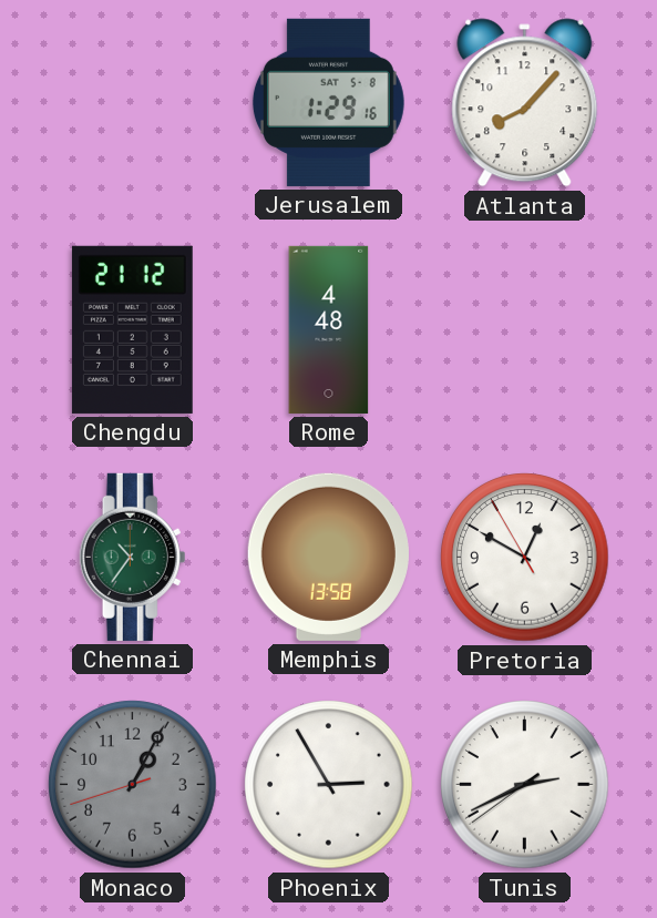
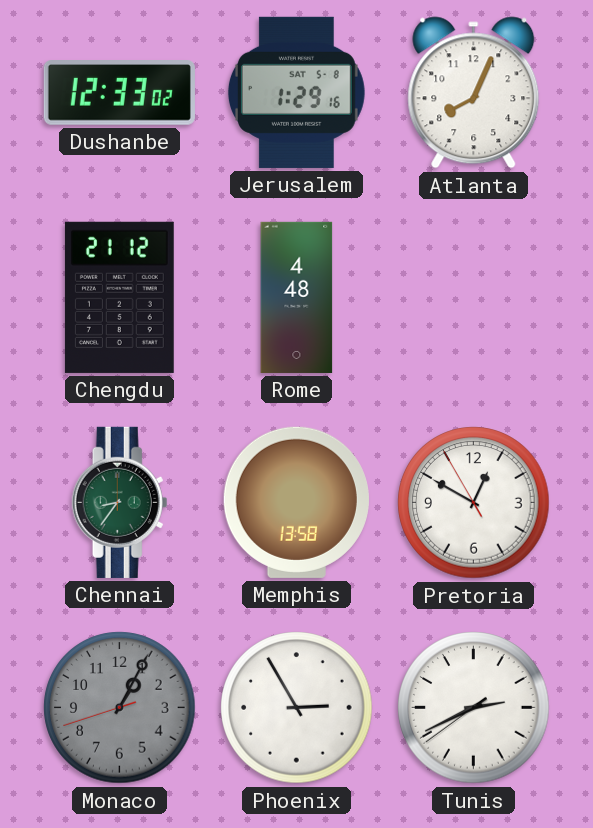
Dushanbe: none -> 12:33 (119, 93)
Atlanta: 8:07 -> 8:04 (474, 93)
Chennai: 10:36 -> 8:36 (120, 502)
